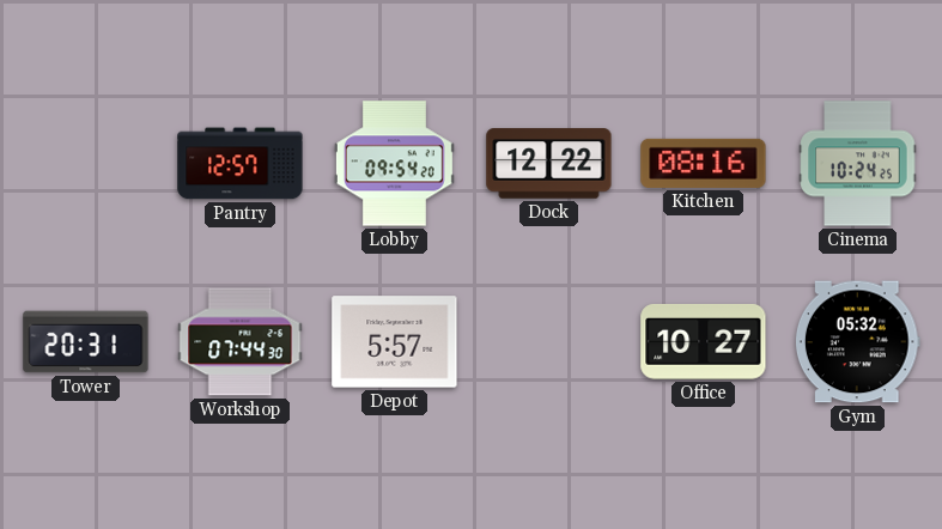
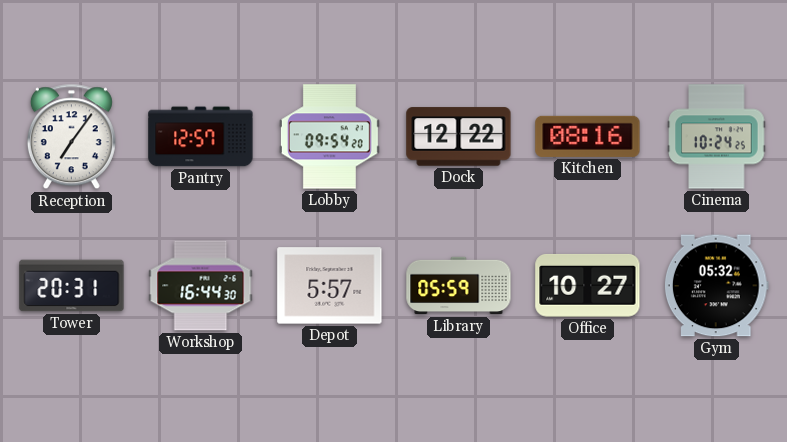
Reception: none -> 7:06 (71, 137)
Workshop: 07:44 -> 16:44 (201, 286)
Library: none -> 05:59 (459, 286)
